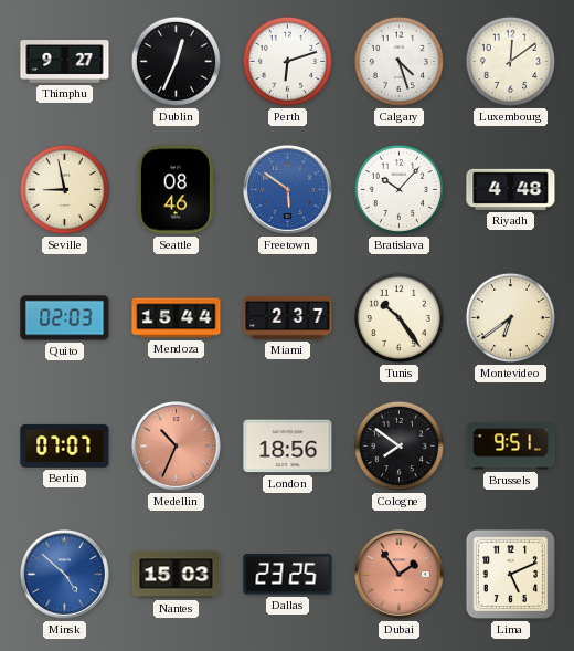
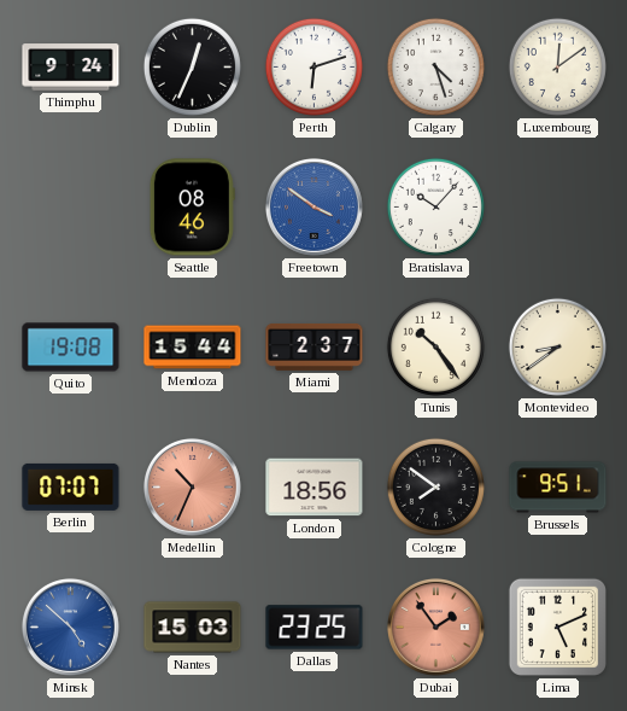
Thimphu: 9:27 -> 9:24 (71, 68)
Seville: 8:58 -> none (64, 189)
Freetown: 5:51 -> 3:51 (313, 206)
Riyadh: 4:48 -> none (511, 189)
Quito: 02:03 -> 19:08 (71, 348)
Montevideo: 6:39 -> 8:39 (557, 346)
